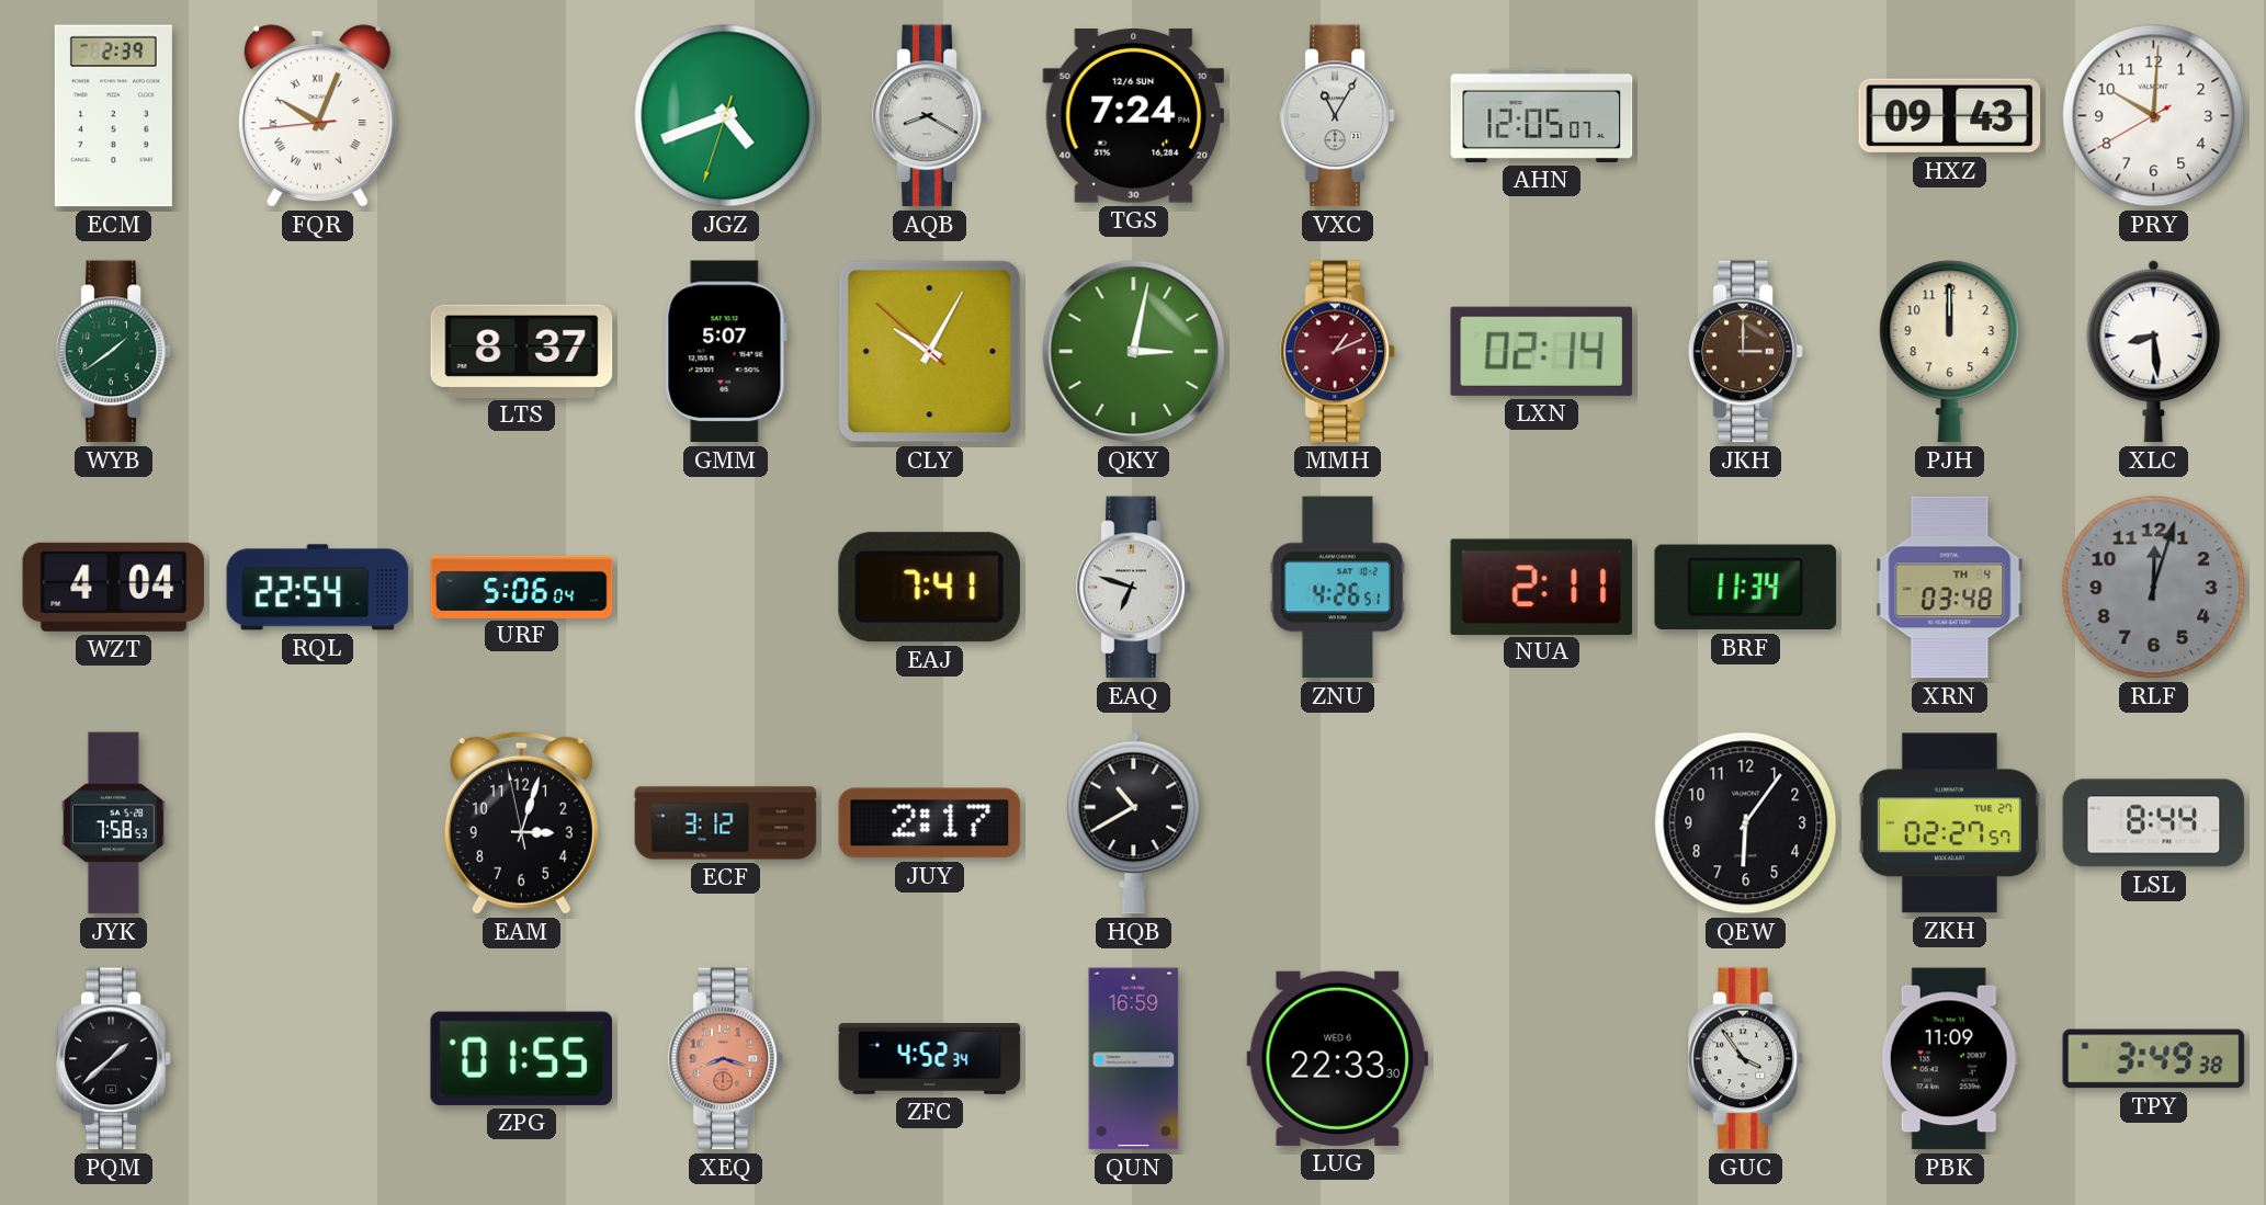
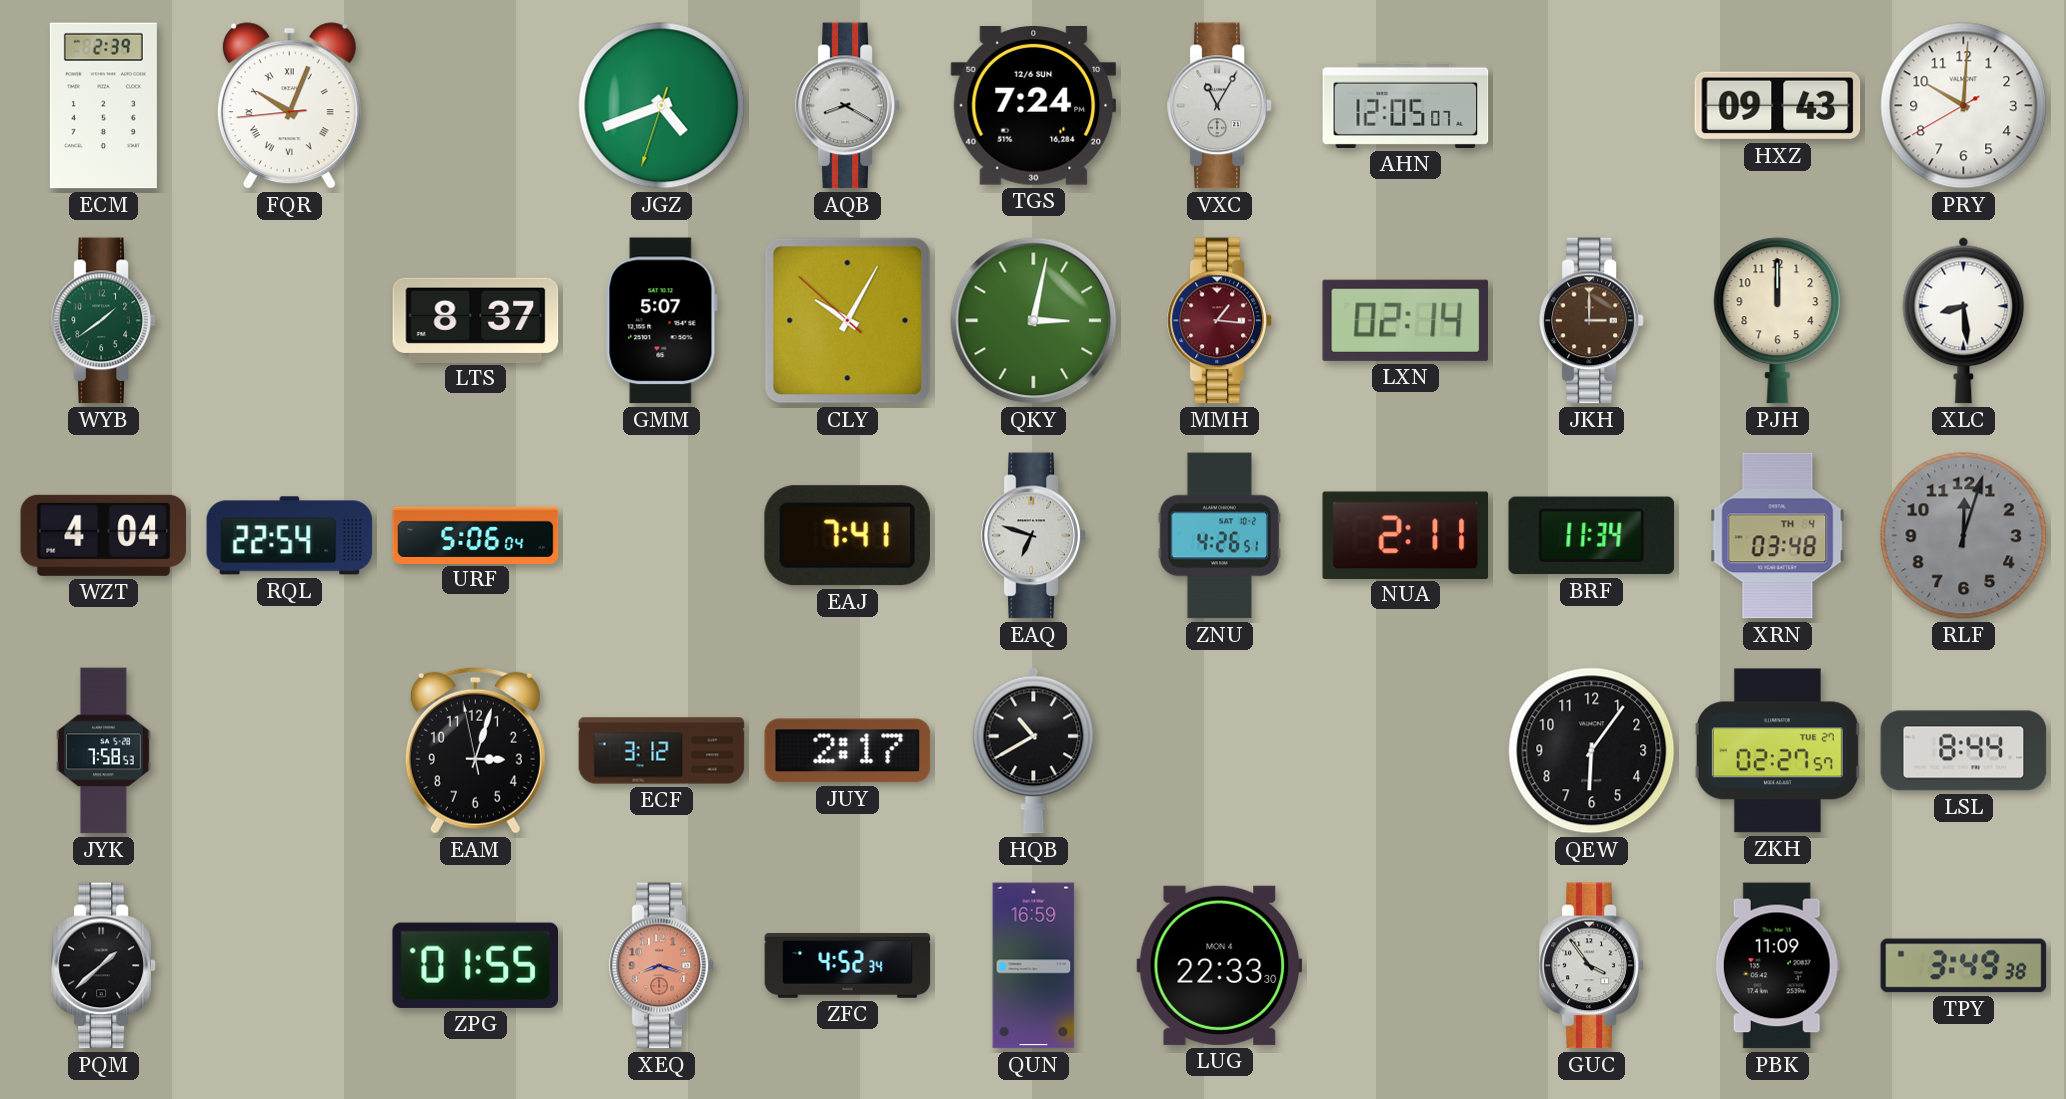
MMH: 1:11 -> 1:16 (1220, 321)
LUG date: WED 6 -> MON 4 (1220, 965)
